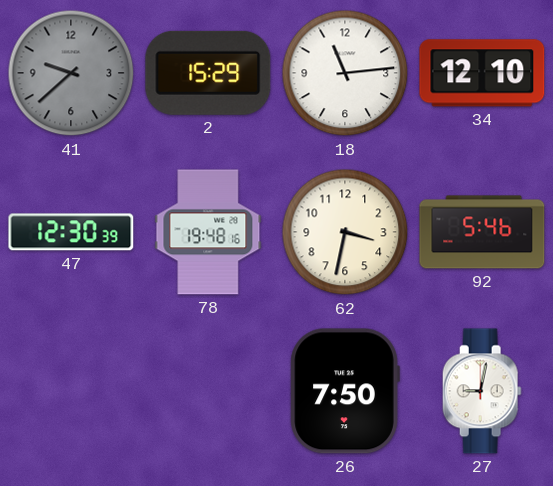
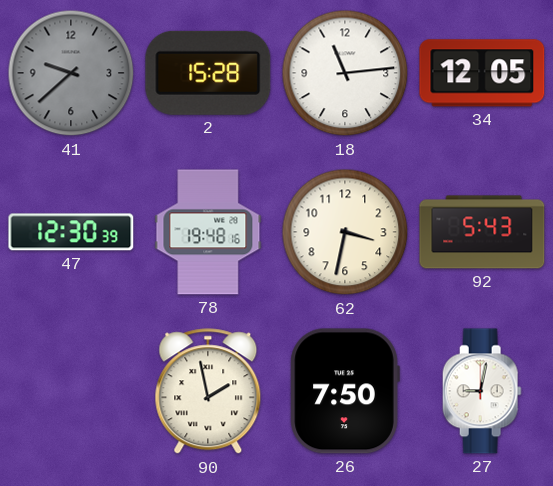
2: 15:29 -> 15:28 (208, 73)
34: 12:10 -> 12:05 (482, 73)
92: 5:46 -> 5:43 (482, 232)
90: none -> 1:58 (208, 392)
